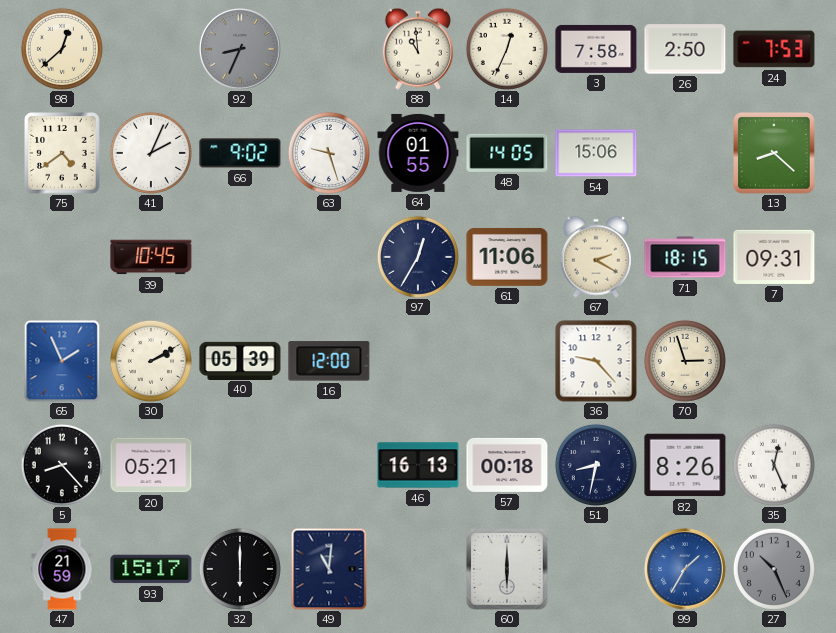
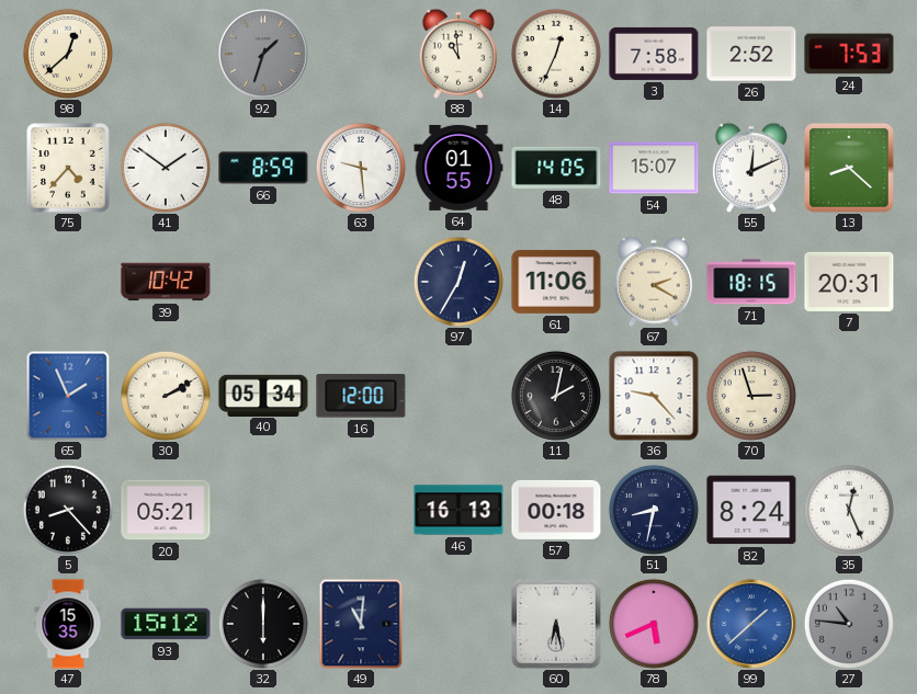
92: 8:34 -> 1:33 (263, 54)
26: 2:50 -> 2:52 (751, 54)
75: 4:39 -> 4:37 (68, 168)
41: 2:04 -> 1:51 (166, 168)
66: 9:02 -> 8:59 (263, 168)
63: 9:27 -> 9:29 (361, 168)
54: 15:06 -> 15:07 (654, 168)
55: none -> 12:11 (751, 168)
39: 10:45 -> 10:42 (166, 282)
7: 09:31 -> 20:31 (849, 282)
40: 05:39 -> 05:34 (263, 395)
11: none -> 2:02 (556, 396)
82: 8:26 -> 8:24 (751, 510)
47: 21:59 -> 15:35 (68, 624)
93: 15:17 -> 15:12 (166, 624)
60: 6:00 -> 6:28 (557, 625)
78: none -> 5:41 (654, 624)
99: 1:35 -> 1:38 (751, 624)
27: 10:26 -> 10:46 (849, 624)
